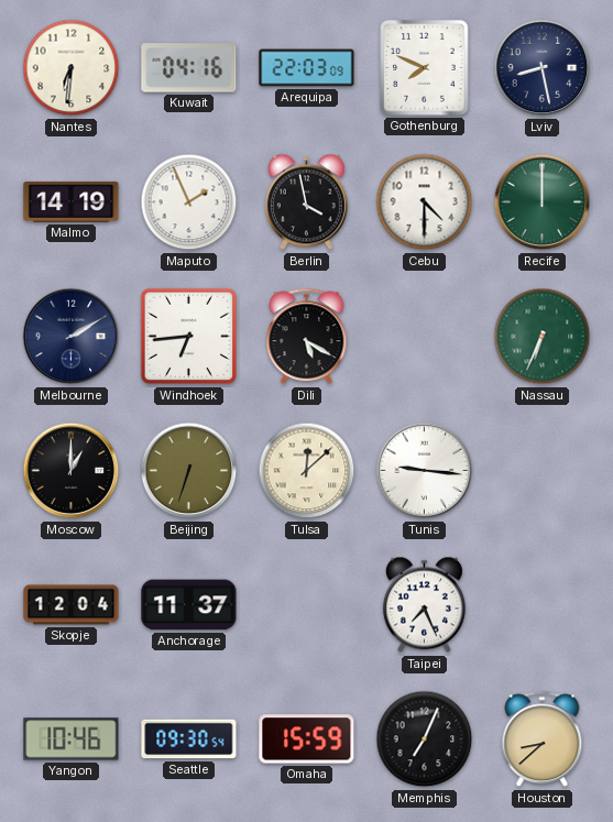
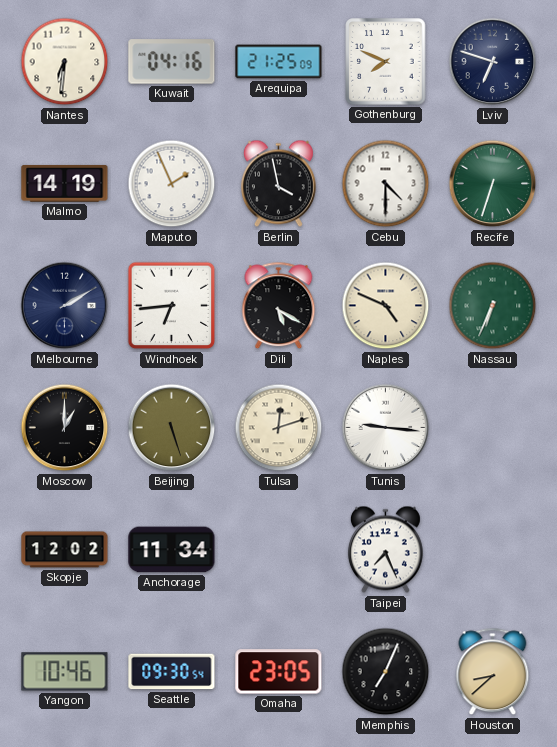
Arequipa: 22:03 -> 21:25 (279, 62)
Lviv: 8:28 -> 6:48 (493, 62)
Recife: 12:00 -> 6:33 (493, 184)
Naples: none -> 4:49 (386, 306)
Beijing: 6:33 -> 5:27 (172, 428)
Tulsa: 12:08 -> 12:12 (279, 428)
Skopje: 12:04 -> 12:02 (65, 550)
Anchorage: 11:37 -> 11:34 (172, 550)
Omaha: 15:59 -> 23:05 (279, 672)
